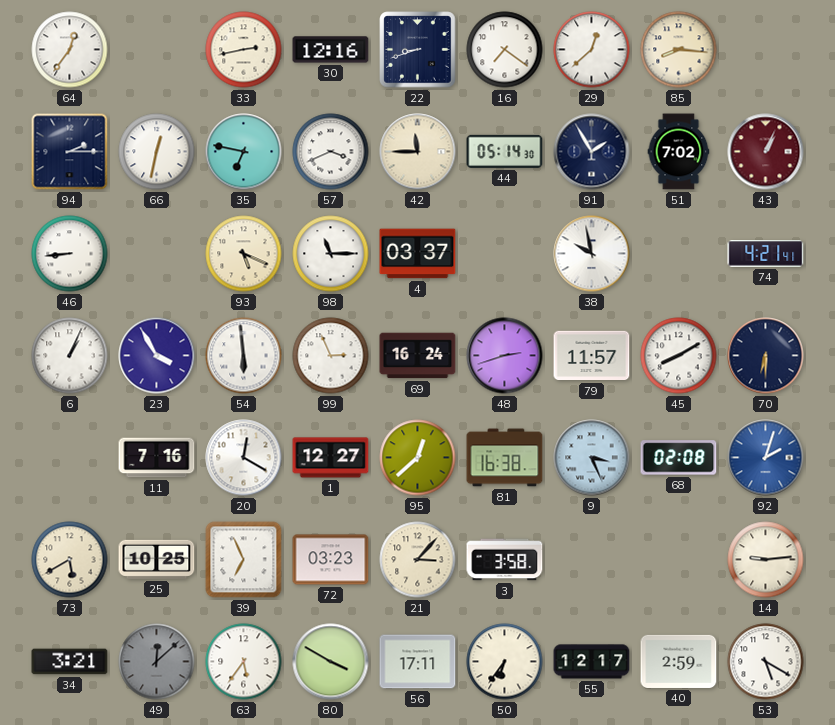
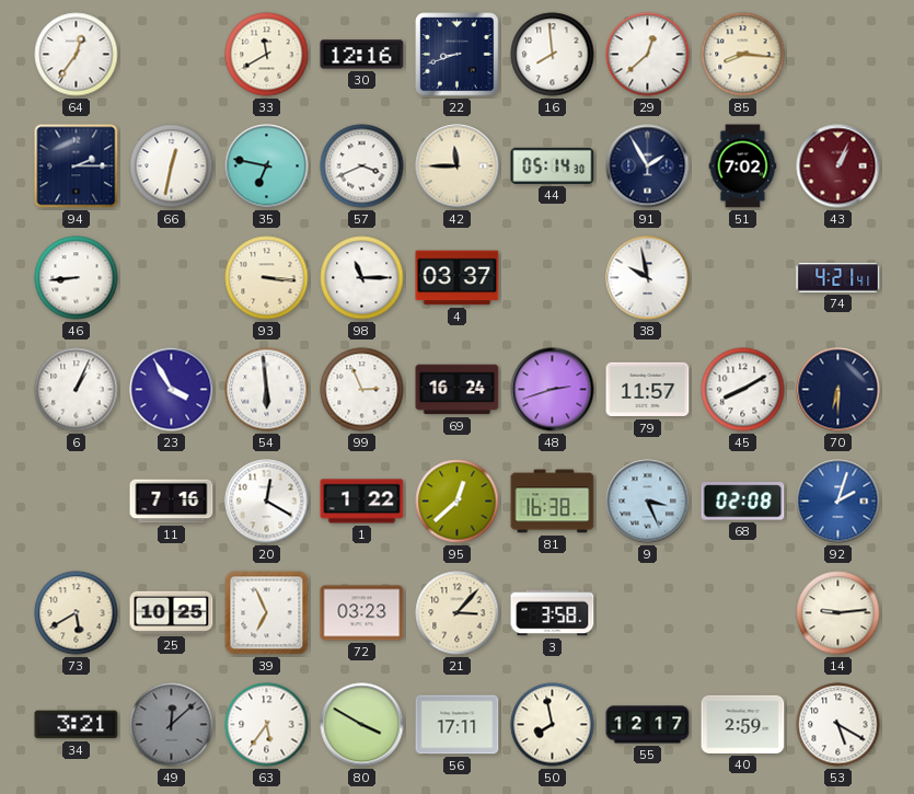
33: 2:43 -> 11:40 (267, 55)
16: 7:21 -> 7:59 (553, 55)
93: 5:19 -> 3:16 (267, 278)
1: 12:27 -> 1:22 (362, 502)
50: 6:36 -> 7:58 (553, 725)
